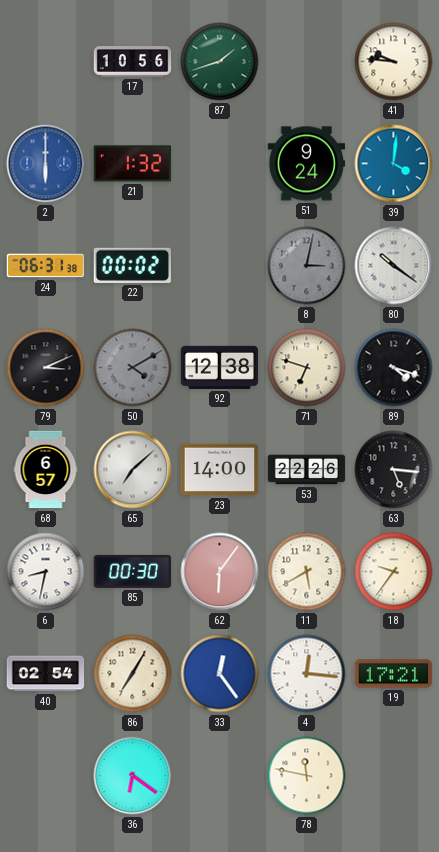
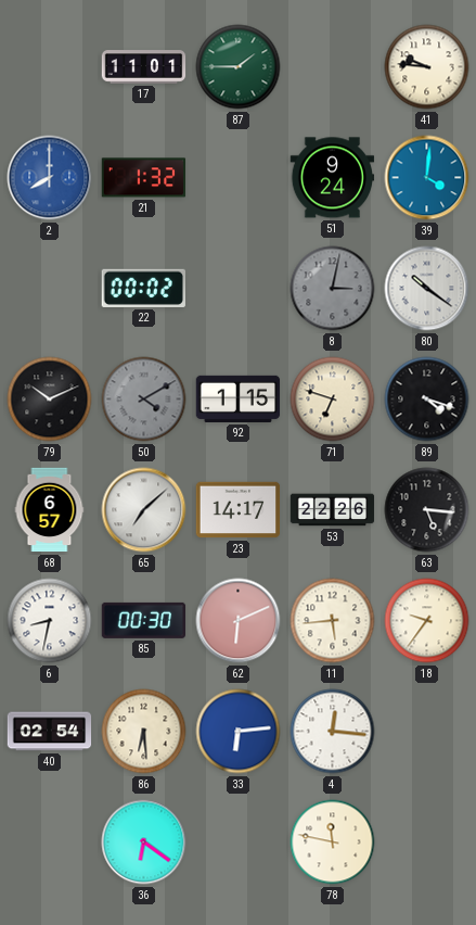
17: 10:56 -> 11:01 (144, 67)
87: 1:42 -> 1:45 (239, 67)
2: 6:00 -> 8:00 (50, 178)
24: 06:31 -> none (46, 266)
79: 3:11 -> 10:11 (50, 400)
92: 12:38 -> 1:15 (239, 398)
23: 14:00 -> 14:17 (239, 510)
62: 6:06 -> 6:11 (239, 621)
11: 5:40 -> 5:44 (333, 621)
86: 7:05 -> 6:29 (144, 732)
33: 12:24 -> 6:14 (239, 732)
19: 17:21 -> none (394, 674)
